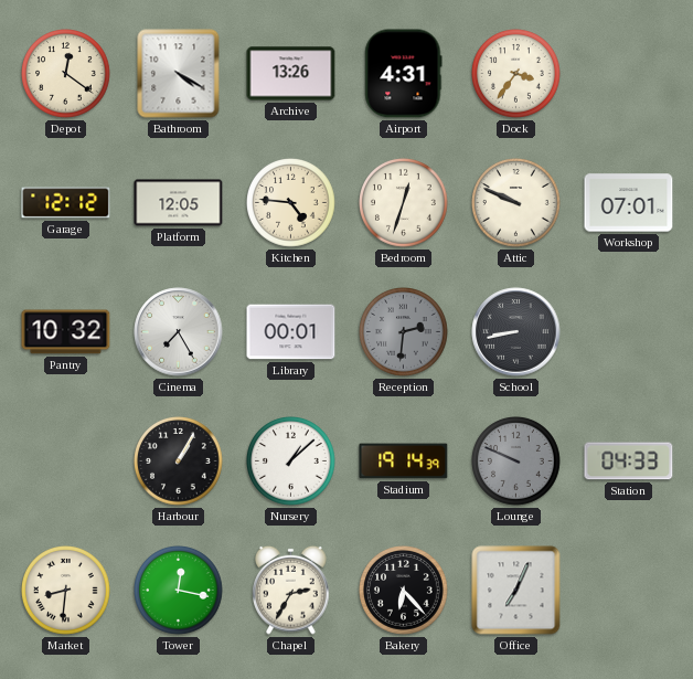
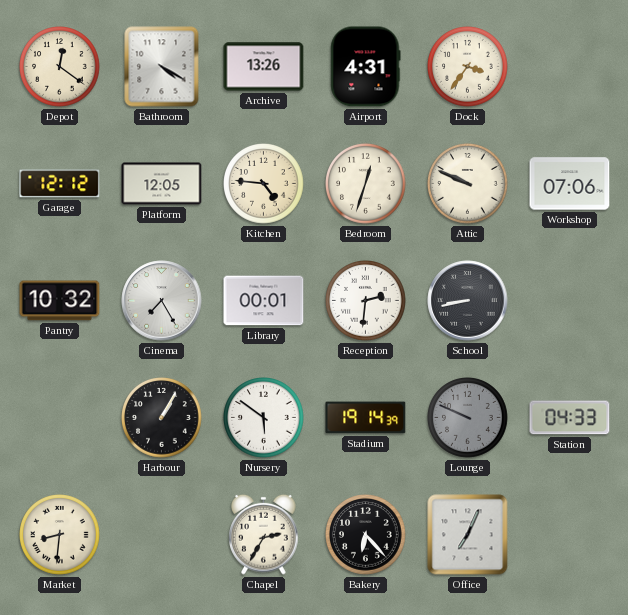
Workshop: 07:01 -> 07:06 (570, 184)
Reception dial: grey -> white (366, 301)
Nursery: 1:08 -> 5:51 (264, 418)
Tower: 12:17 -> none (179, 591)
